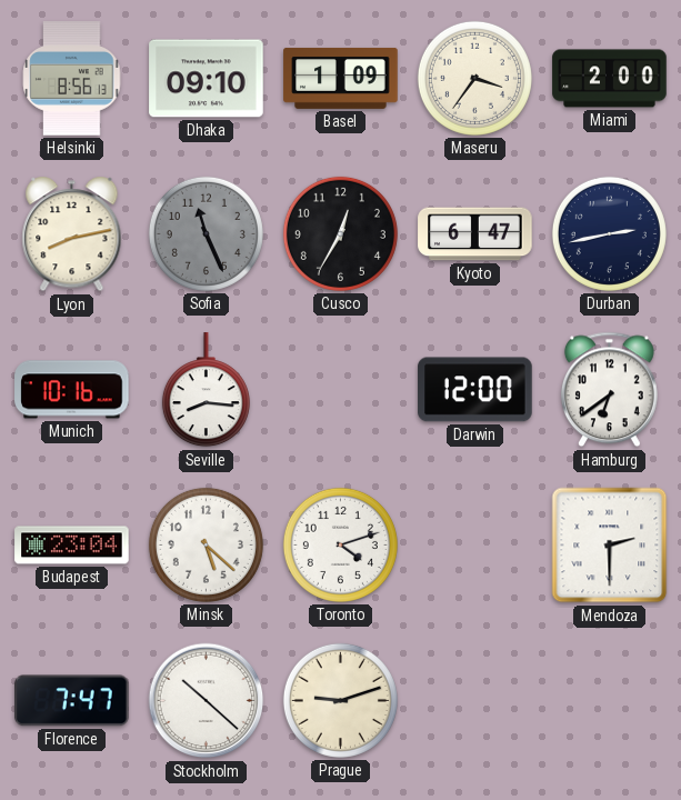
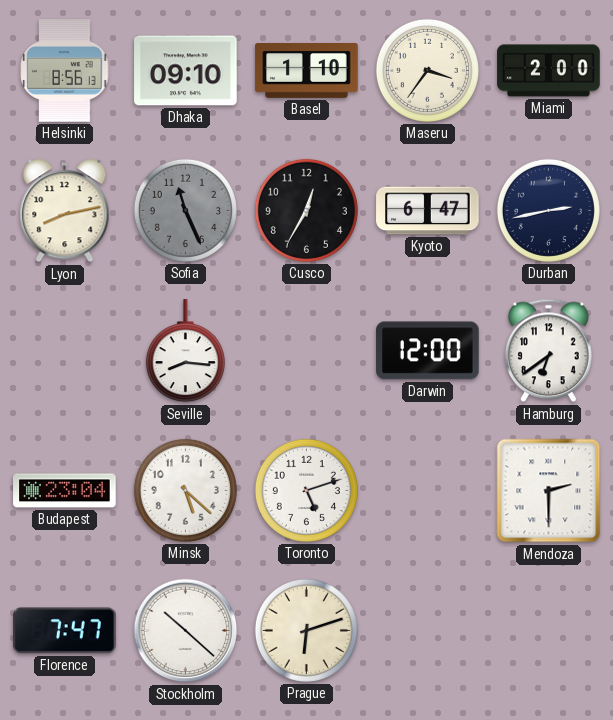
Basel: 1:09 -> 1:10 (307, 70)
Munich: 10:16 -> none (72, 390)
Toronto: 4:12 -> 5:12 (306, 490)
Prague: 9:12 -> 6:12 (306, 630)
